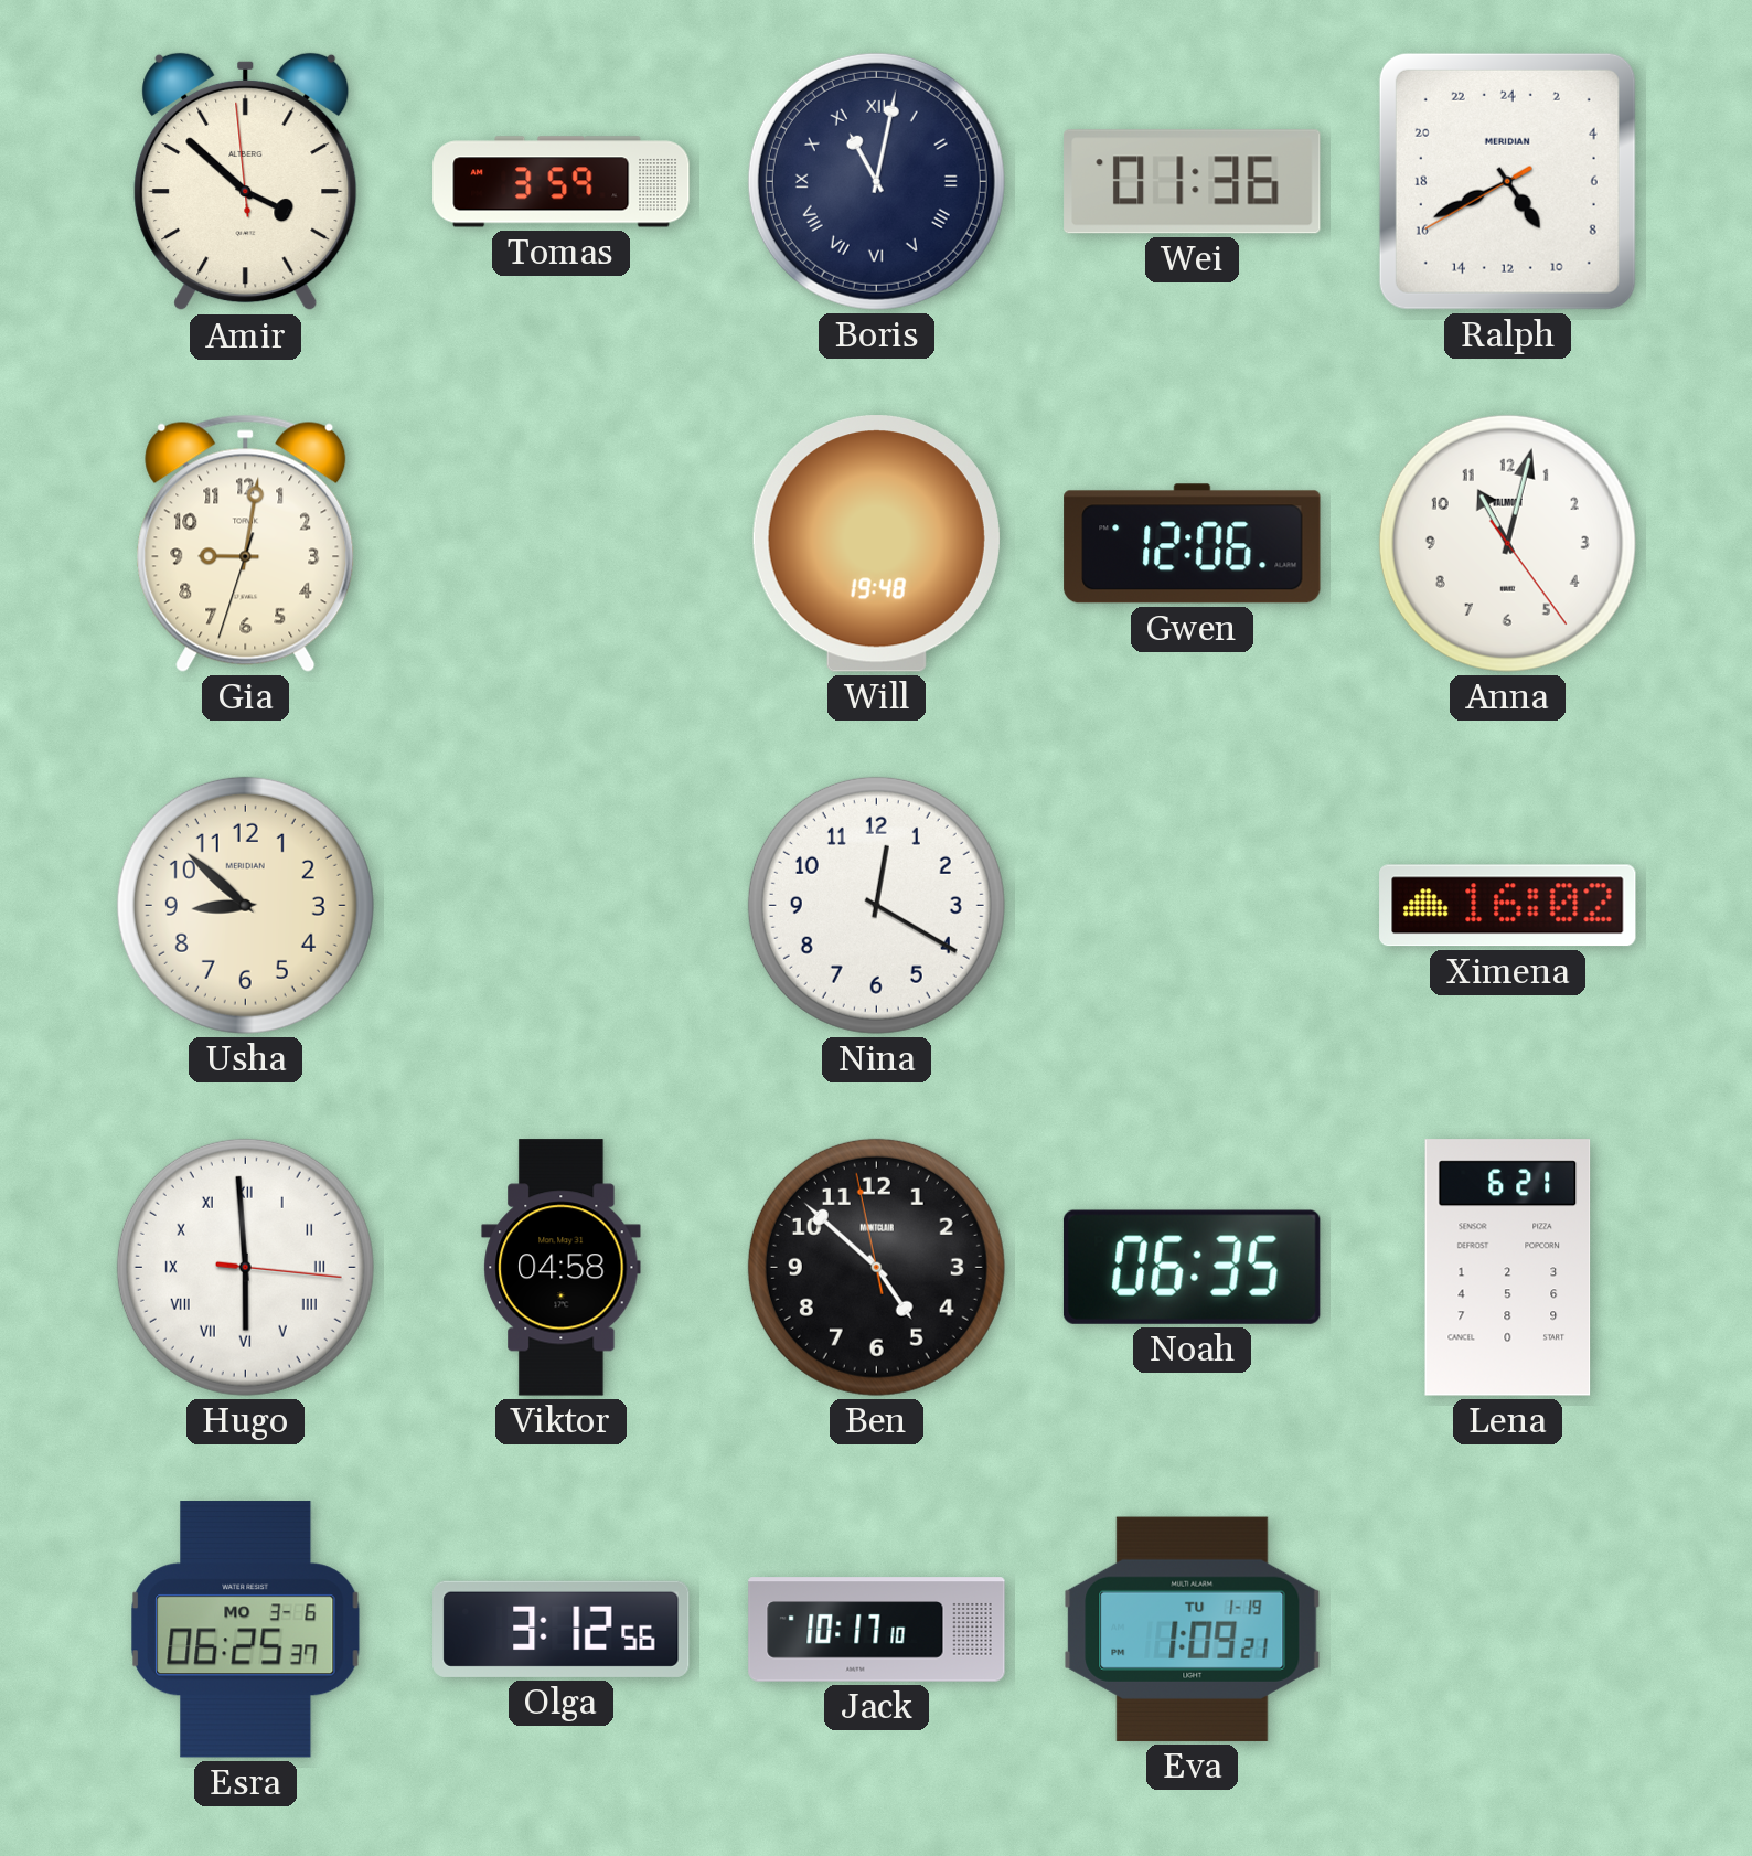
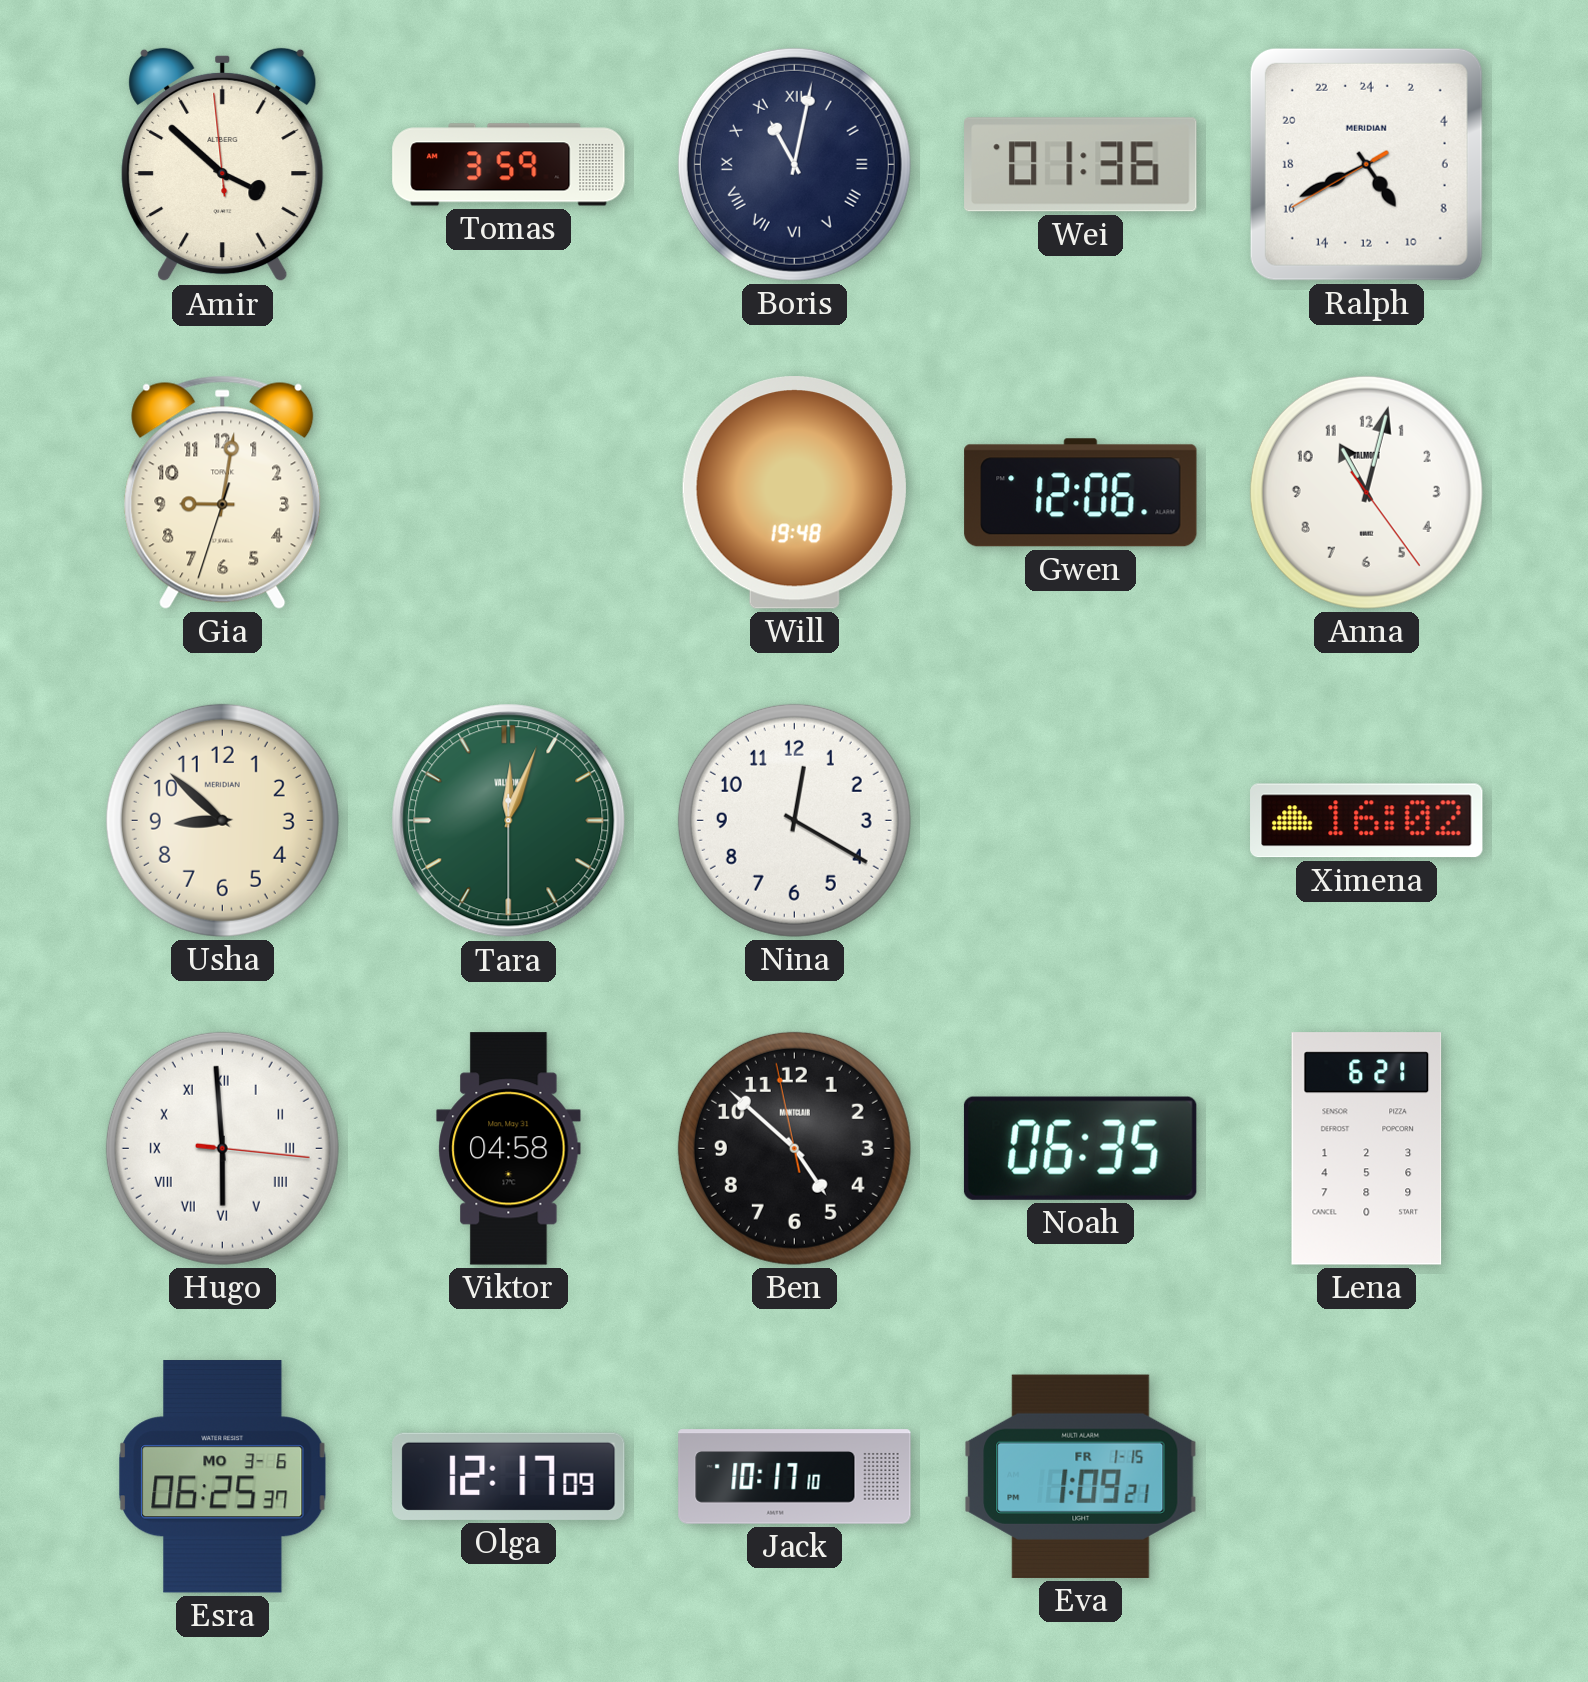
Tara: none -> 12:03 (509, 821)
Olga: 3:12 -> 12:17 (509, 1476)
Eva date: TU 1-19 -> FR 1-15 (1081, 1476)
